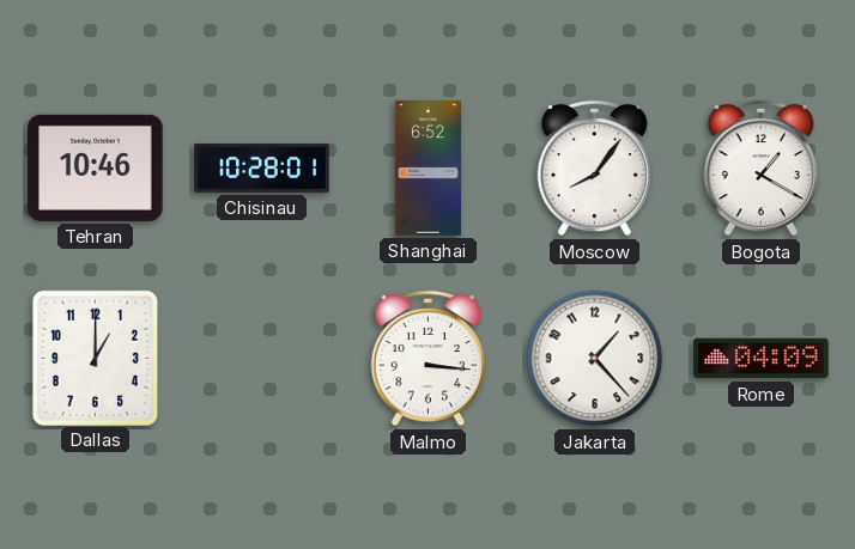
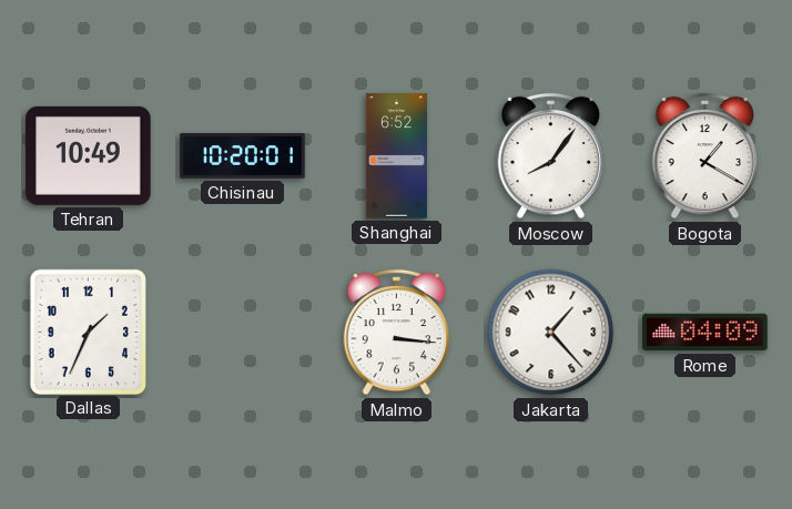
Tehran: 10:46 -> 10:49 (89, 155)
Chisinau: 10:28 -> 10:20 (243, 156)
Dallas: 1:00 -> 1:34 (88, 332)
